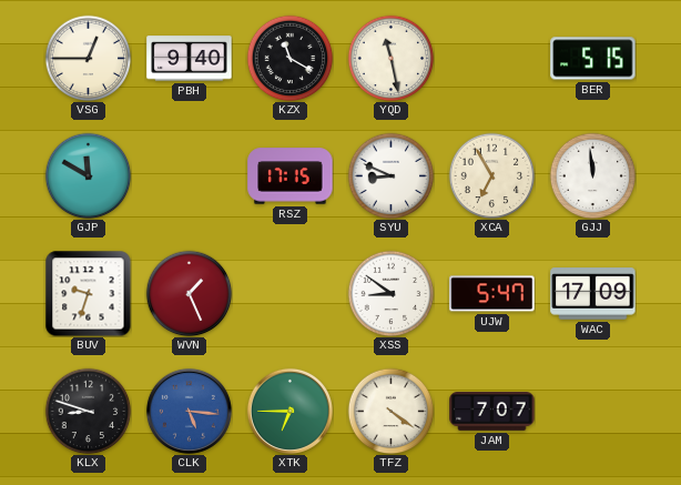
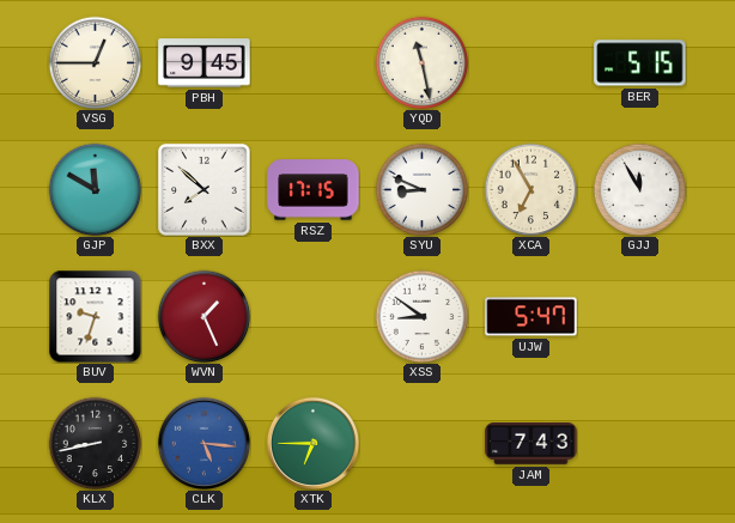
PBH: 9:40 -> 9:45 (205, 63)
KZX: 11:20 -> none (289, 58)
BXX: none -> 7:52 (205, 190)
GJJ: 11:59 -> 11:55 (639, 189)
WAC: 17:09 -> none (593, 294)
KLX: 8:48 -> 8:43 (95, 443)
TFZ: 4:21 -> none (390, 411)
JAM: 7:07 -> 7:43 (531, 444)
